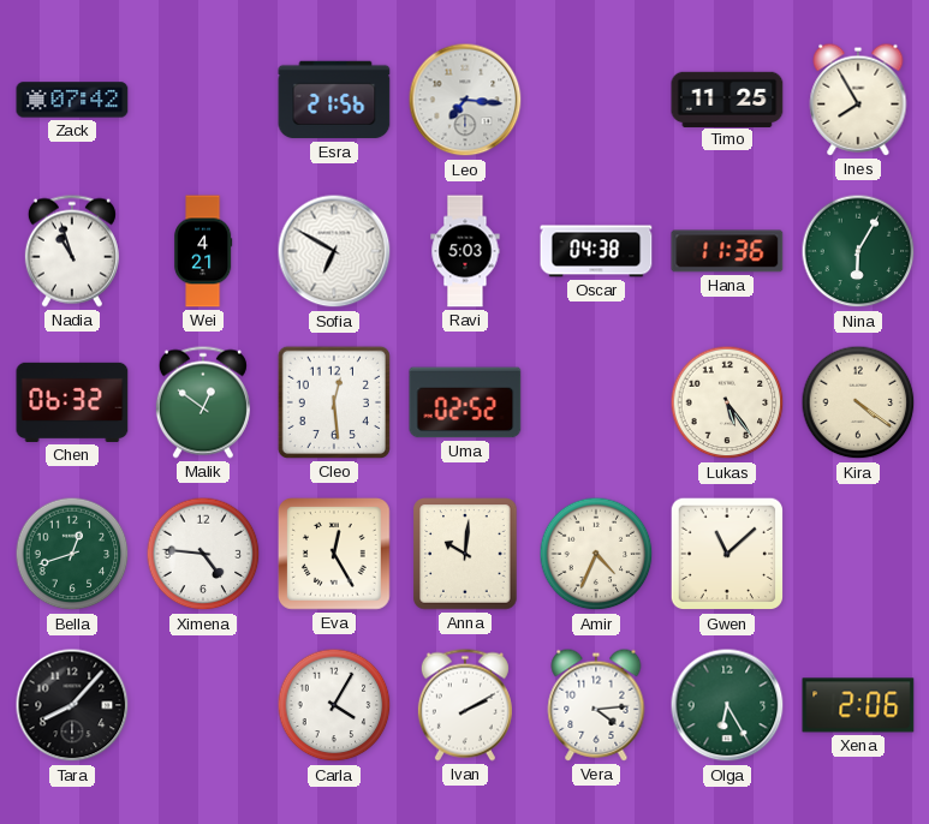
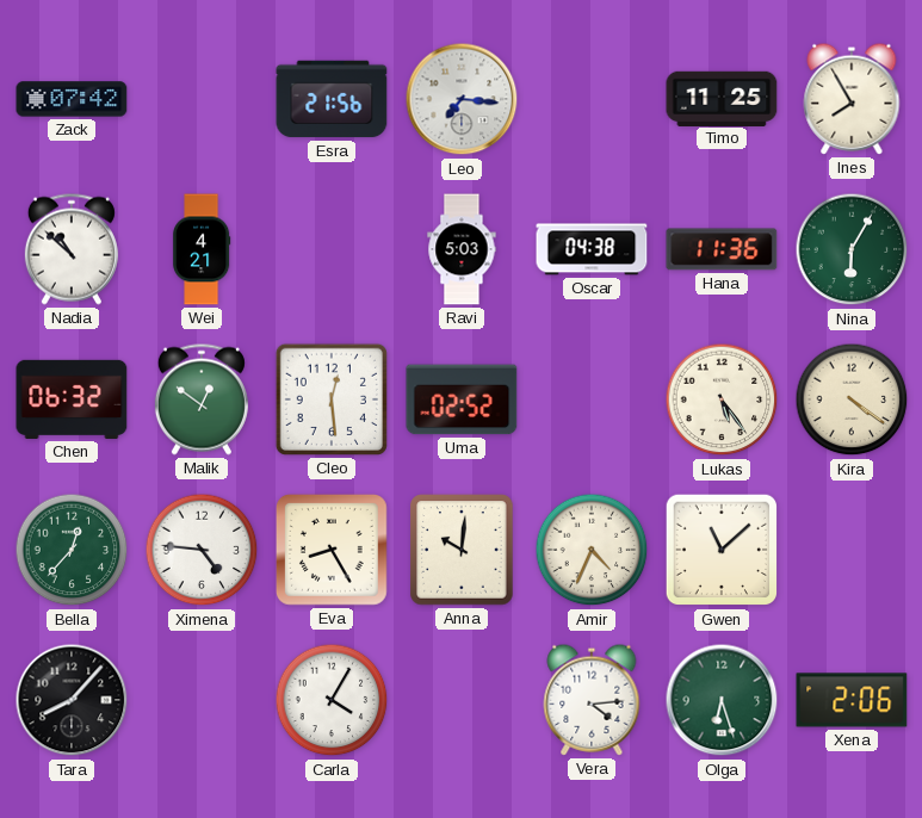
Nadia: 10:57 -> 10:52 (72, 249)
Sofia: 6:50 -> none (334, 251)
Bella: 12:42 -> 12:37 (72, 550)
Eva: 12:25 -> 8:25 (333, 551)
Ivan: 2:10 -> none (465, 705)
Olga: 6:25 -> 6:27 (722, 700)
